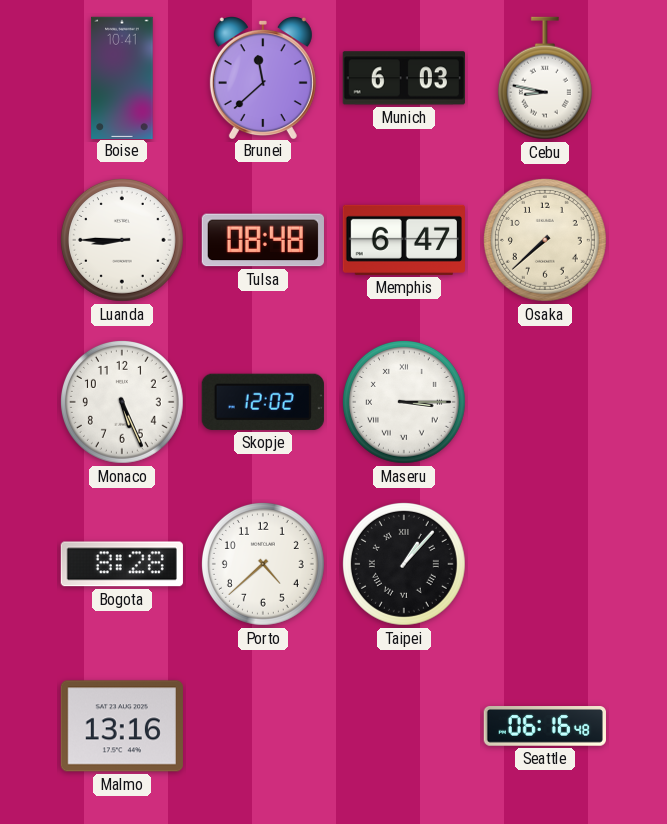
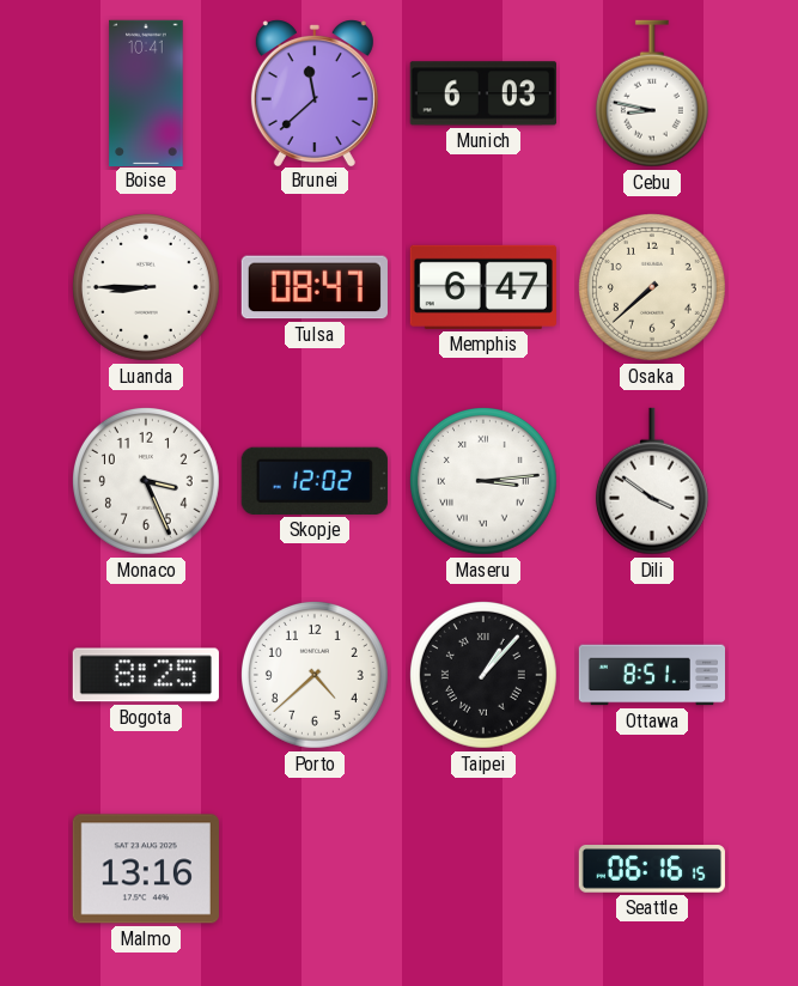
Tulsa: 08:48 -> 08:47 (315, 287)
Monaco: 5:26 -> 3:26 (146, 481)
Maseru: 3:15 -> 3:14 (483, 481)
Dili: none -> 3:51 (652, 481)
Bogota: 8:28 -> 8:25 (146, 675)
Ottawa: none -> 8:51 (651, 675)
Seattle: 06:16:48 -> 06:16:15 (652, 870)
